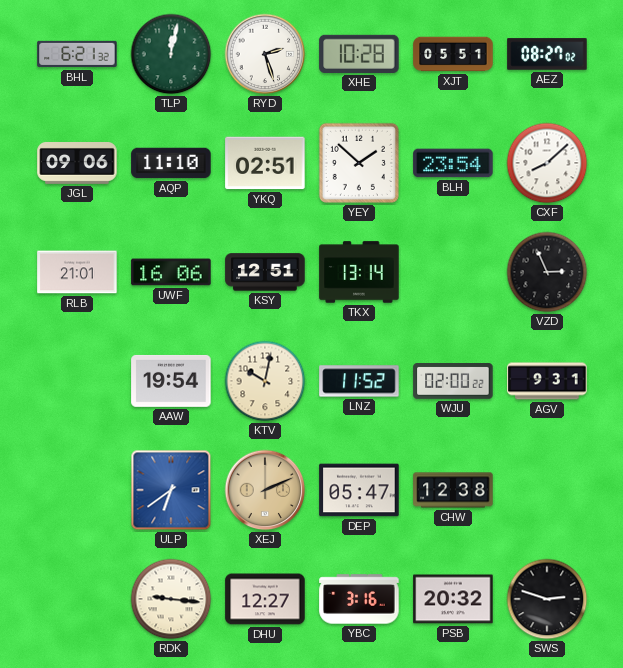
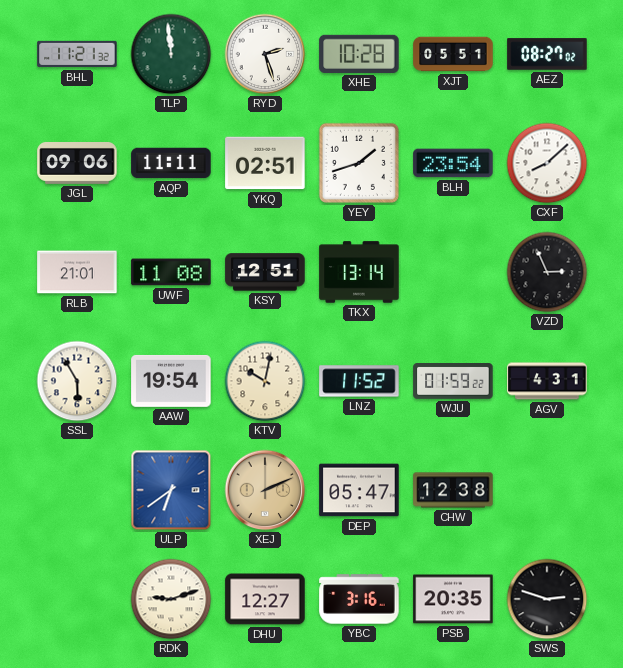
BHL: 6:21 -> 11:21 (77, 54)
TLP: 12:02 -> 11:59 (171, 54)
AQP: 11:10 -> 11:11 (171, 163)
YEY: 1:52 -> 1:42 (359, 163)
UWF: 16:06 -> 11:08 (171, 272)
SSL: none -> 5:55 (77, 381)
WJU: 02:00 -> 01:59 (453, 382)
AGV: 9:31 -> 4:31 (547, 381)
RDK: 9:16 -> 9:12 (171, 599)
PSB: 20:32 -> 20:35 (453, 599)
